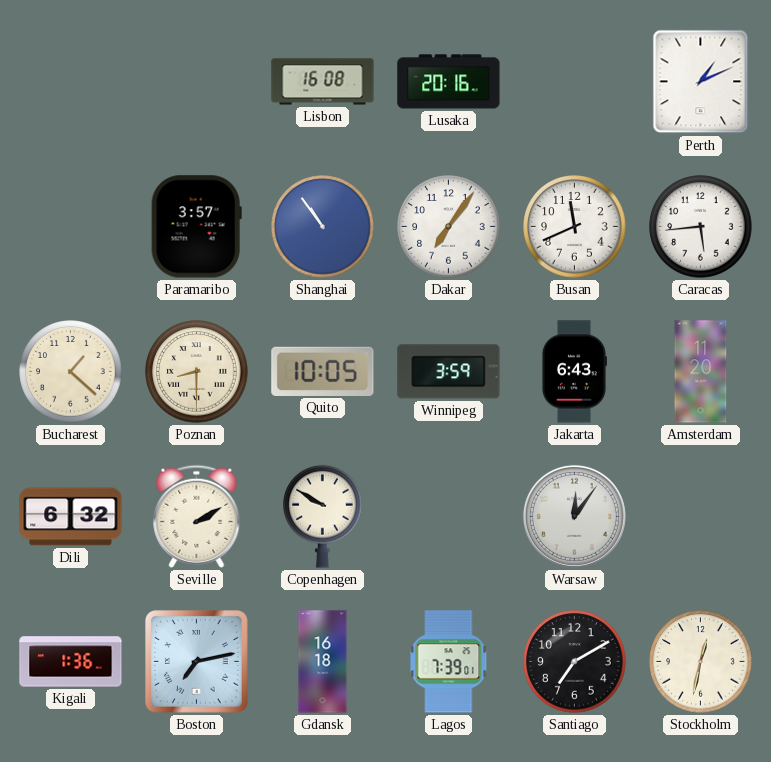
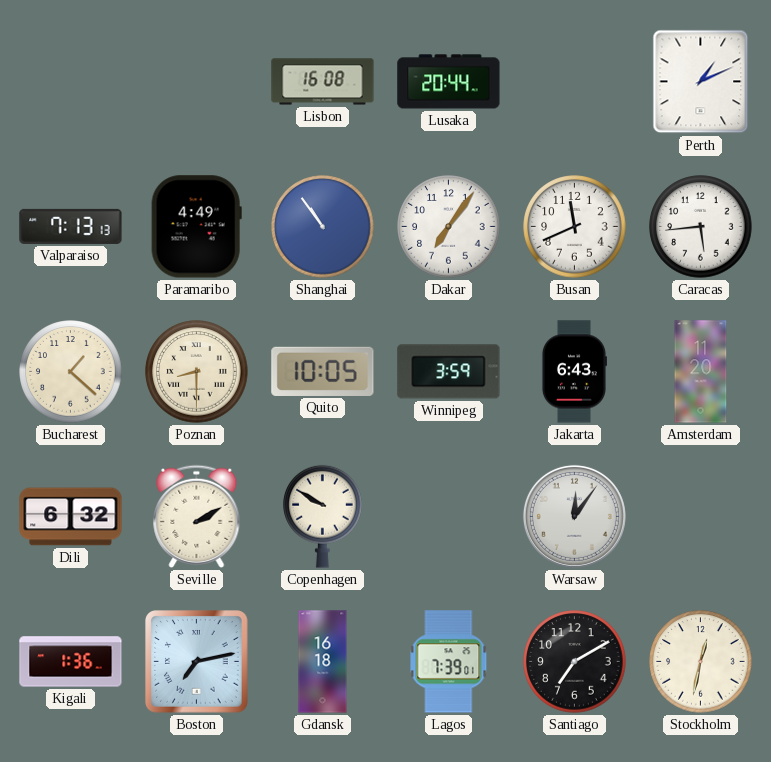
Lusaka: 20:16 -> 20:44 (449, 82)
Valparaiso: none -> 7:13 (71, 226)
Paramaribo: 3:57 -> 4:49 (196, 227)
